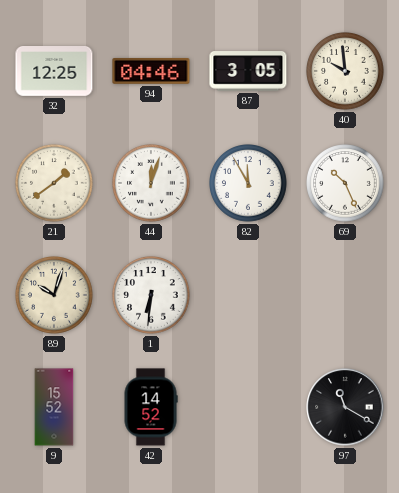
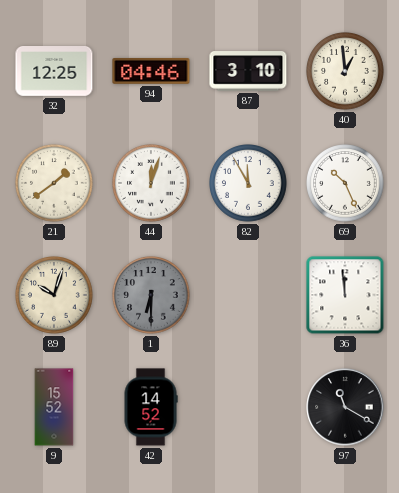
87: 3:05 -> 3:10 (248, 71)
40: 9:59 -> 12:59 (346, 72)
1: 6:31 -> 6:30 (152, 296)
1 dial: white -> grey (152, 296)
36: none -> 11:59 (345, 295)
